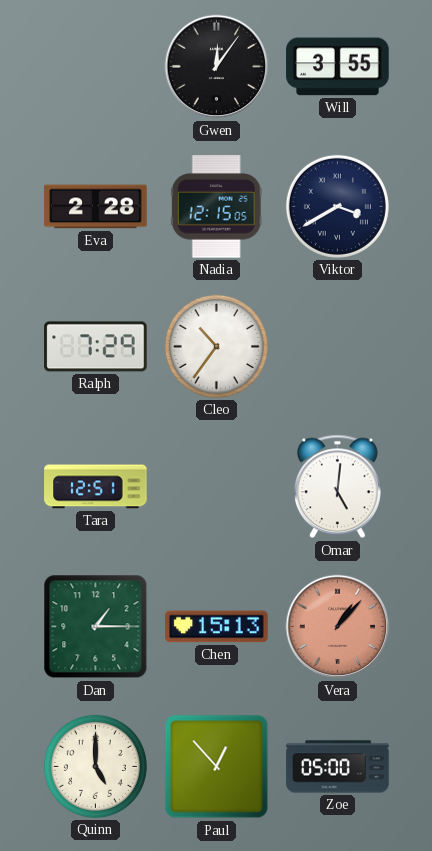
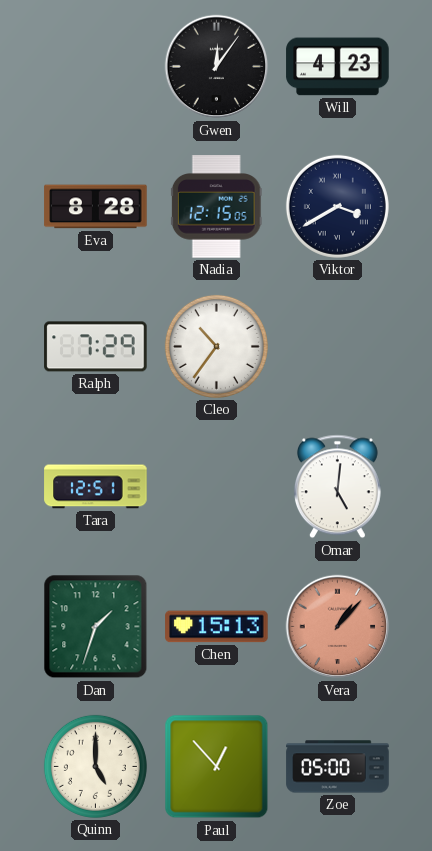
Will: 3:55 -> 4:23 (338, 67)
Eva: 2:28 -> 8:28 (96, 207)
Dan: 1:15 -> 1:33 (96, 627)
